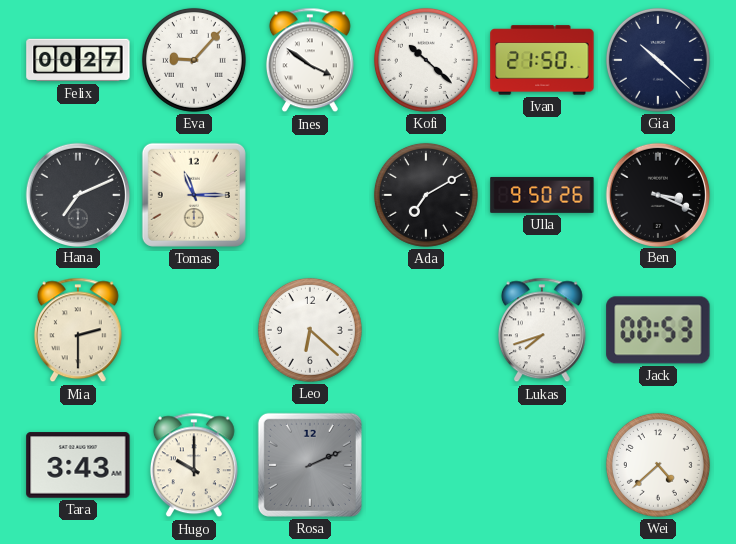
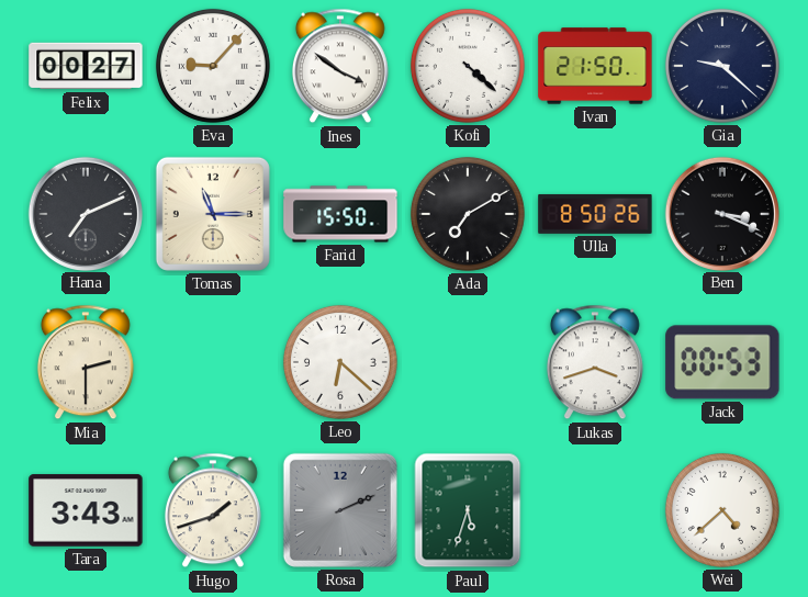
Kofi: 10:22 -> 4:22 (468, 66)
Gia: 10:22 -> 9:22 (722, 66)
Farid: none -> 15:50 (340, 214)
Ulla: 9:50 -> 8:50 (595, 214)
Lukas: 7:42 -> 3:42 (595, 362)
Hugo: 10:00 -> 1:42 (213, 510)
Paul: none -> 5:33 (468, 510)
